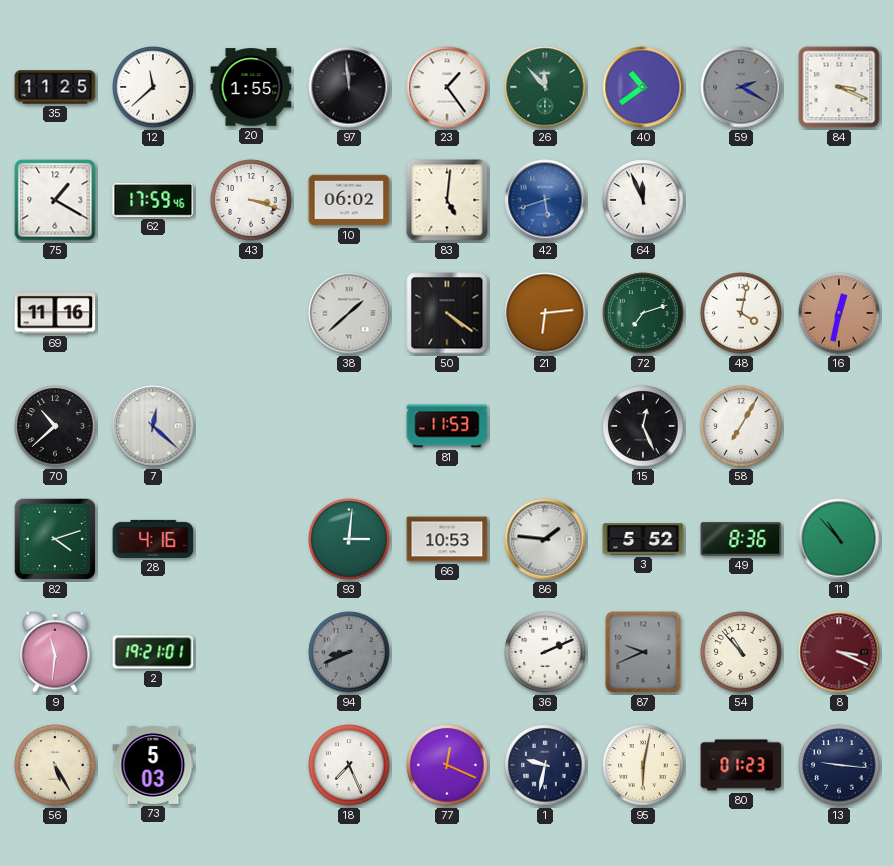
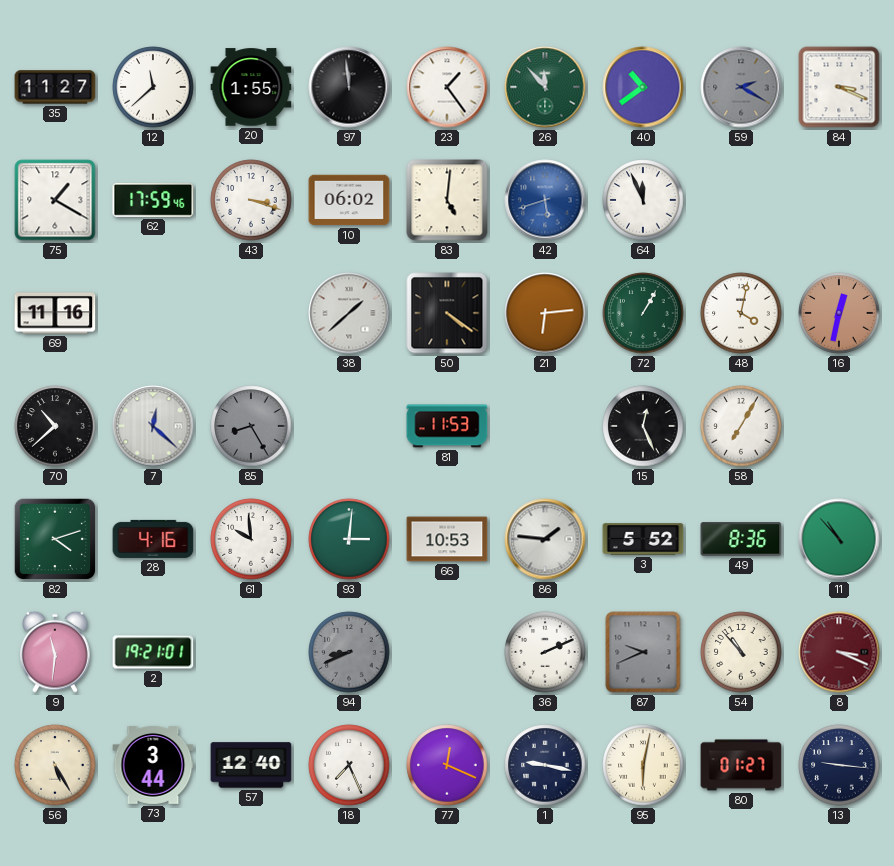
35: 11:25 -> 11:27 (55, 87)
72: 7:12 -> 1:05 (643, 313)
85: none -> 8:25 (251, 426)
61: none -> 9:59 (251, 539)
73: 5:03 -> 3:44 (153, 765)
57: none -> 12:40 (251, 765)
1: 9:32 -> 9:17 (545, 765)
80: 01:23 -> 01:27 (741, 765)
